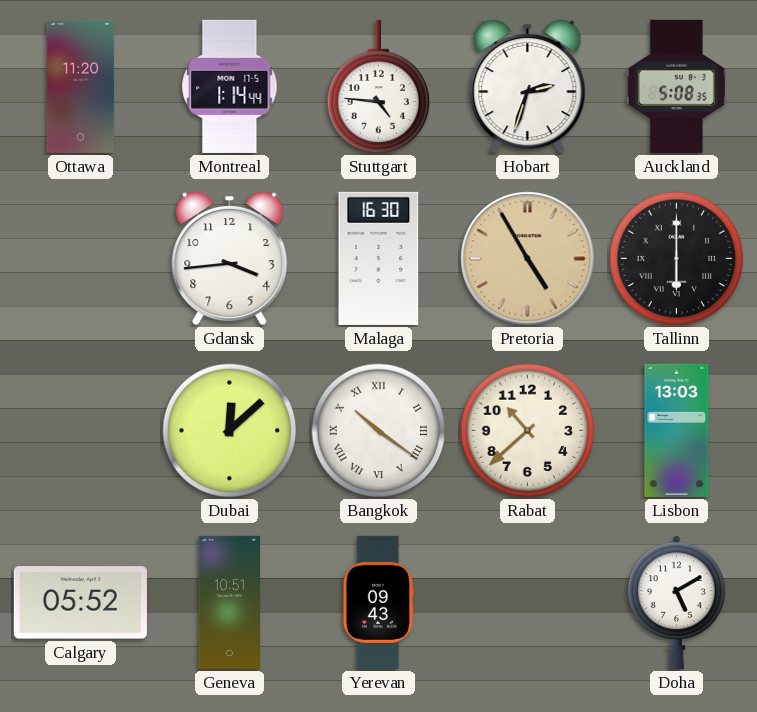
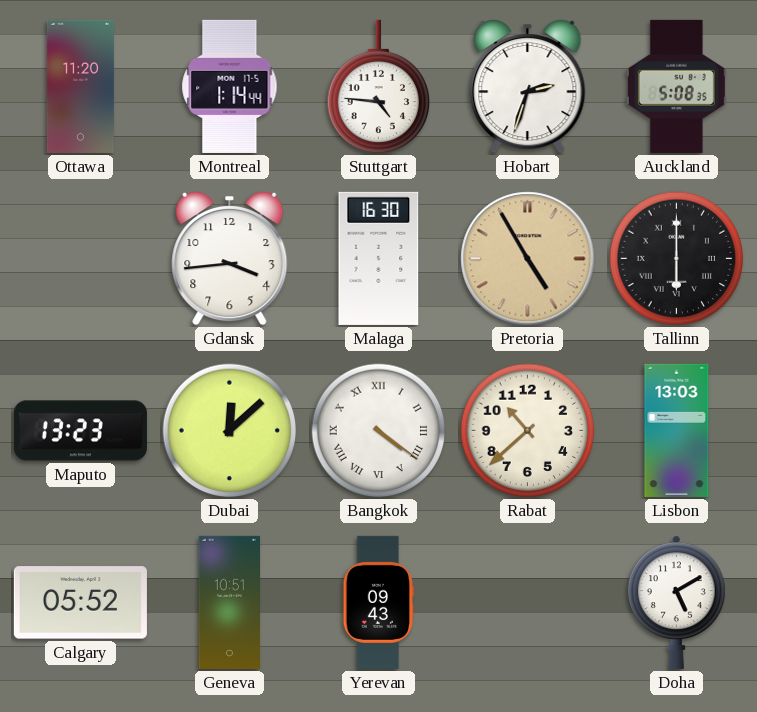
Maputo: none -> 13:23 (80, 431)
Bangkok: 10:21 -> 4:21 (379, 431)
